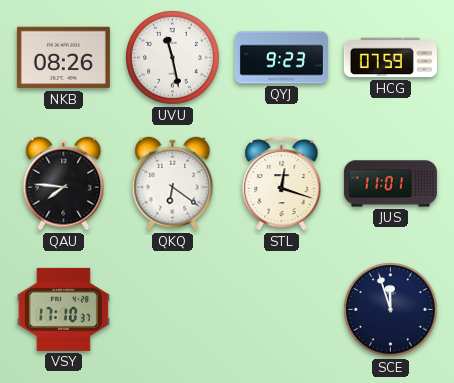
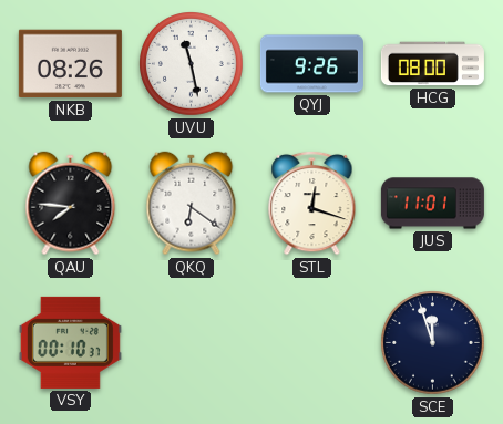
QYJ: 9:23 -> 9:26 (311, 64)
HCG: 07:59 -> 08:00 (432, 64)
VSY: 17:10 -> 00:10 (70, 342)
